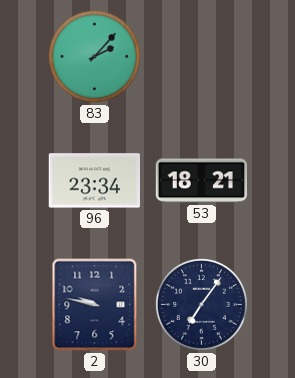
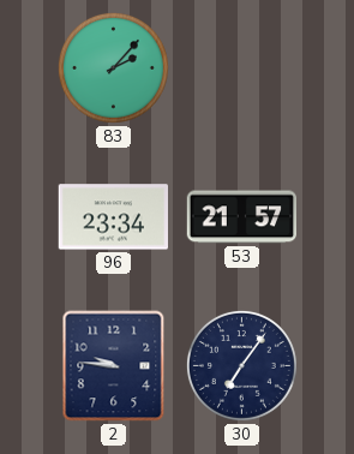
53: 18:21 -> 21:57 (242, 217)
2: 9:47 -> 9:46 (114, 366)
